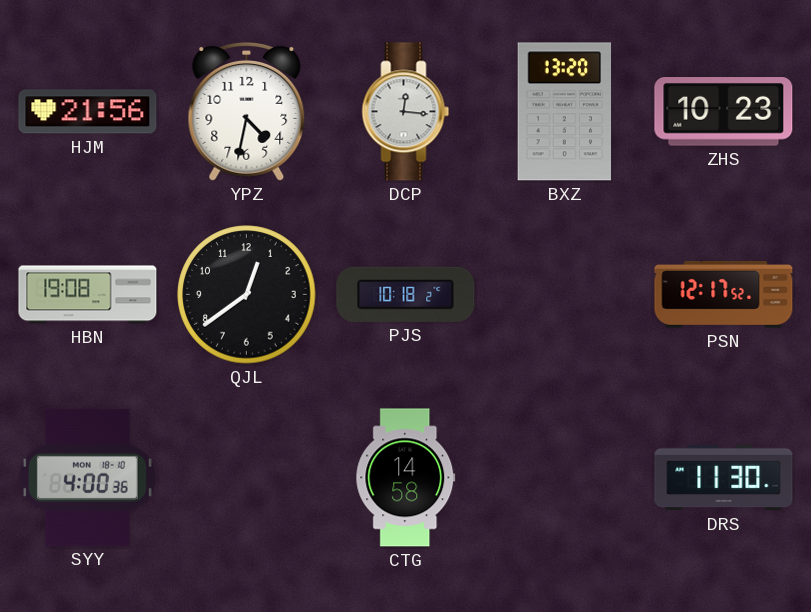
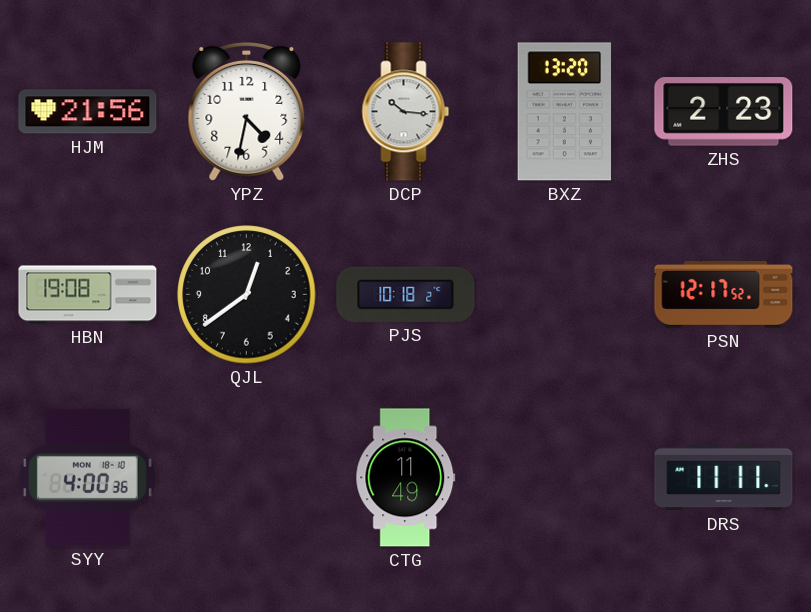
DCP: 12:16 -> 10:16 (406, 112)
ZHS: 10:23 -> 2:23 (724, 112)
CTG: 14:58 -> 11:49 (406, 478)
DRS: 11:30 -> 11:11 (724, 478)
